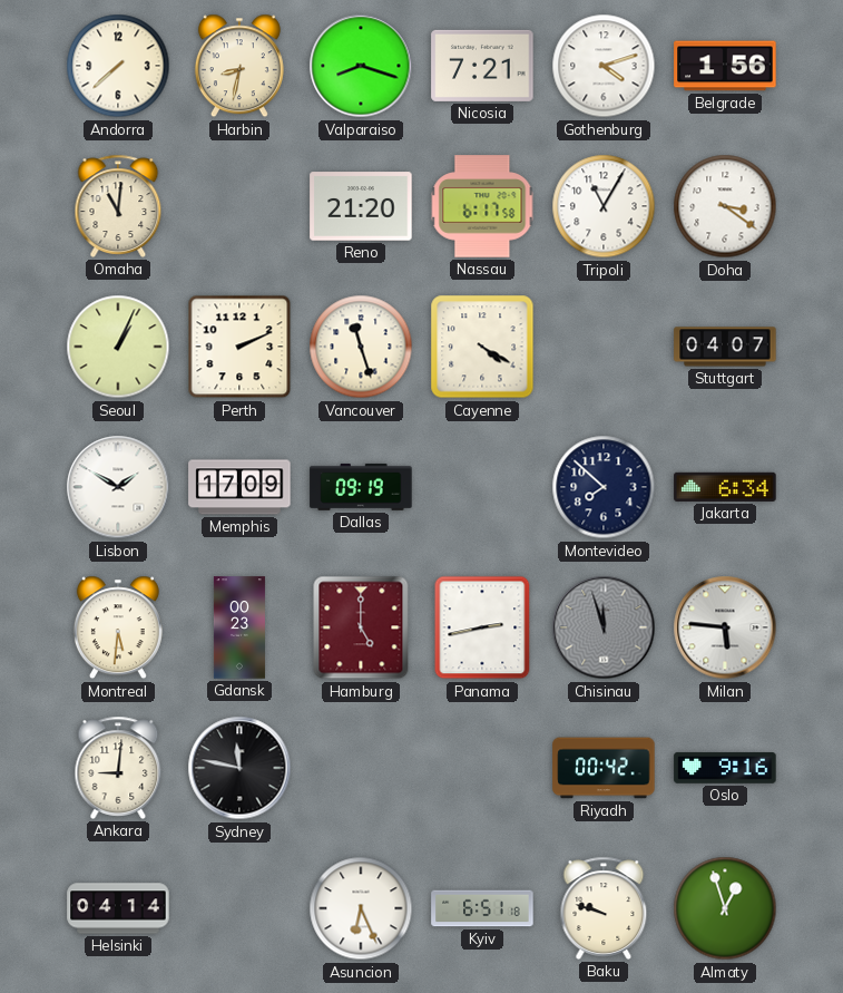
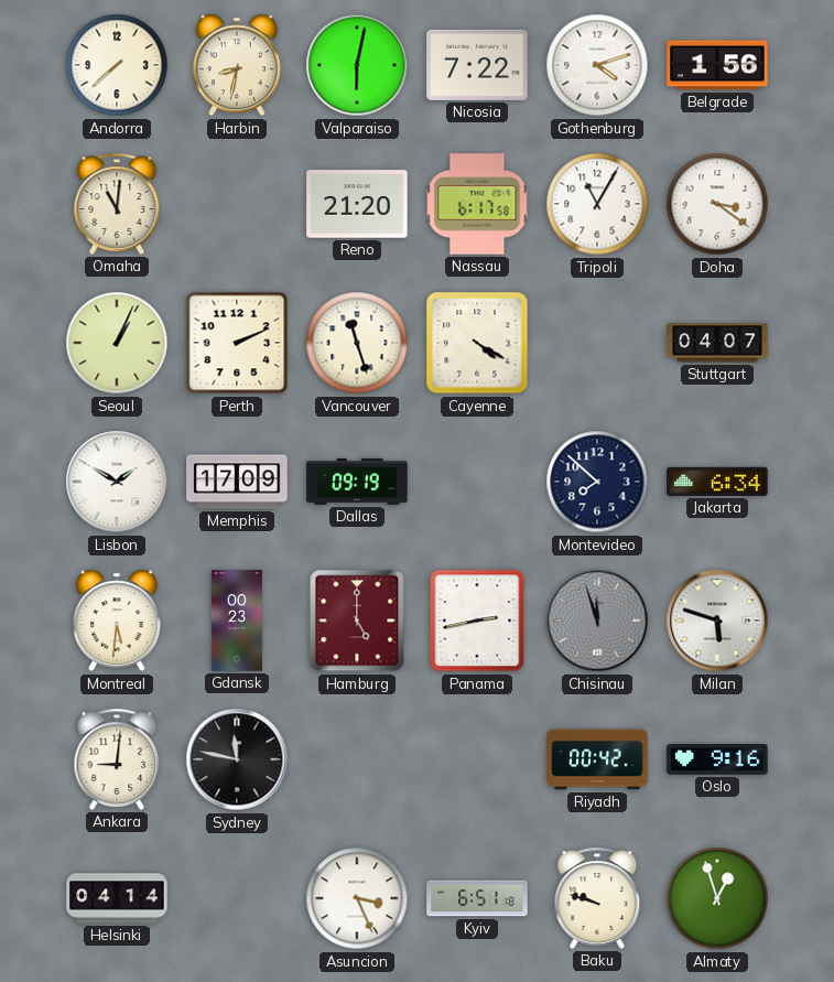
Valparaiso: 8:18 -> 6:02 (357, 65)
Nicosia: 7:21 -> 7:22 (477, 65)
Milan: 5:46 -> 5:48 (717, 621)
Asuncion: 6:26 -> 3:26 (357, 898)
